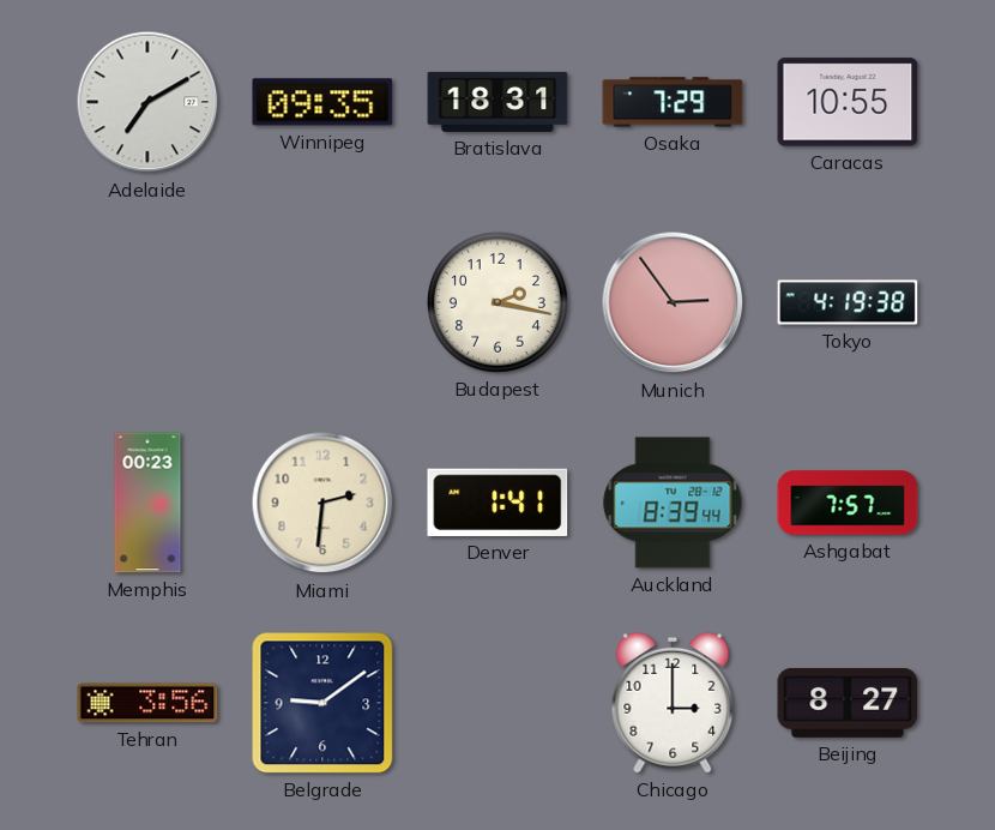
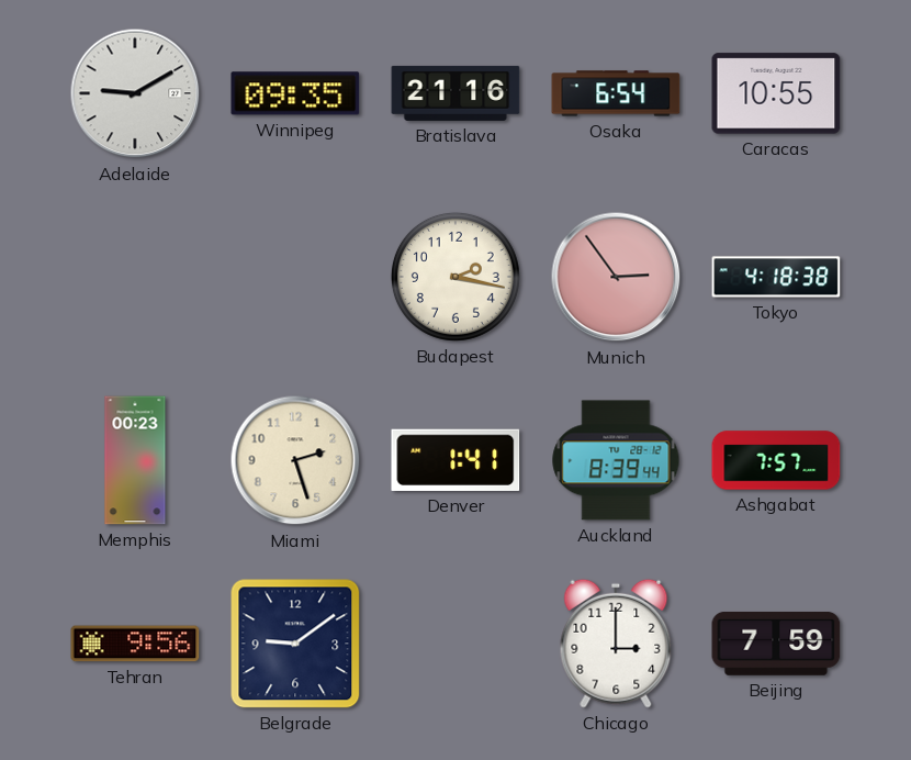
Adelaide: 7:10 -> 9:10 (135, 93)
Bratislava: 18:31 -> 21:16 (455, 93)
Osaka: 7:29 -> 6:54 (616, 93)
Tokyo: 4:19 -> 4:18 (776, 277)
Miami: 2:31 -> 2:27 (295, 460)
Tehran: 3:56 -> 9:56 (135, 644)
Beijing: 8:27 -> 7:59 (776, 644)
